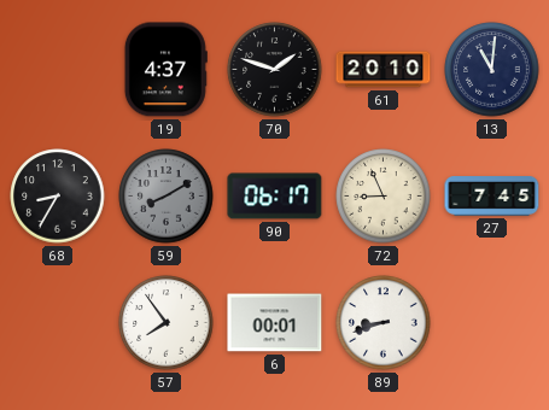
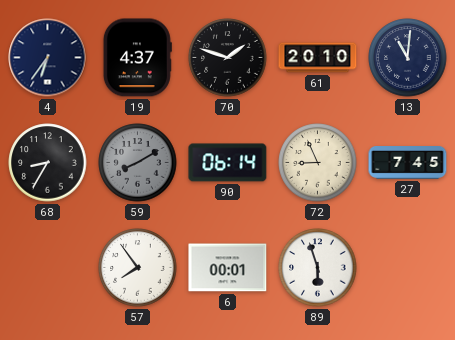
4: none -> 6:36 (48, 58)
90: 06:17 -> 06:14 (228, 163)
89: 8:42 -> 5:57 (318, 268)
